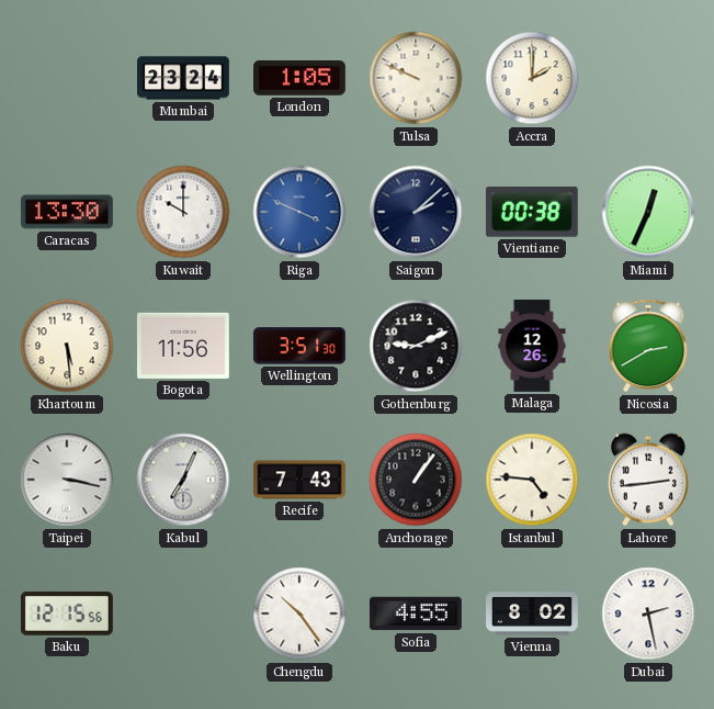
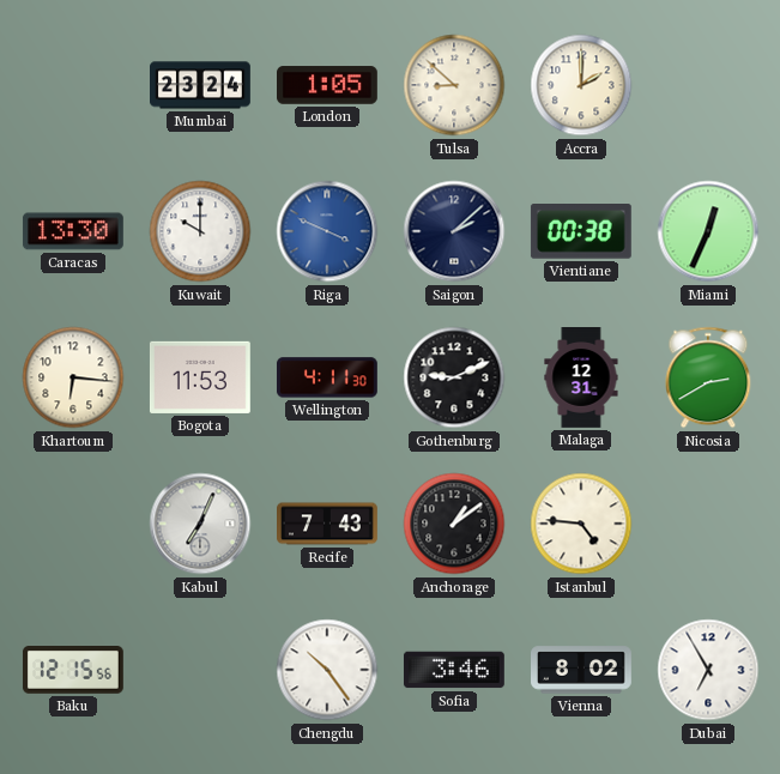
Tulsa: 9:49 -> 8:52 (454, 85)
Khartoum: 5:29 -> 6:16 (73, 377)
Bogota: 11:56 -> 11:53 (200, 377)
Wellington: 3:51 -> 4:11 (327, 377)
Malaga: 12:26 -> 12:31 (581, 379)
Taipei: 3:17 -> none (67, 480)
Anchorage: 1:06 -> 1:09 (454, 524)
Lahore: 2:44 -> none (648, 480)
Sofia: 4:55 -> 3:46 (454, 670)
Dubai: 2:28 -> 6:55 (708, 670)
